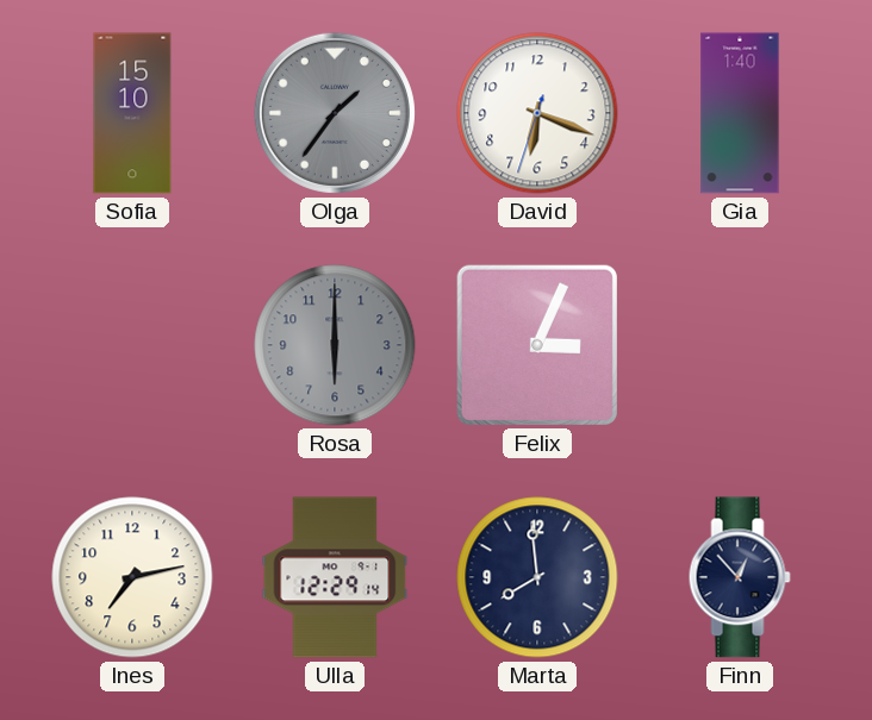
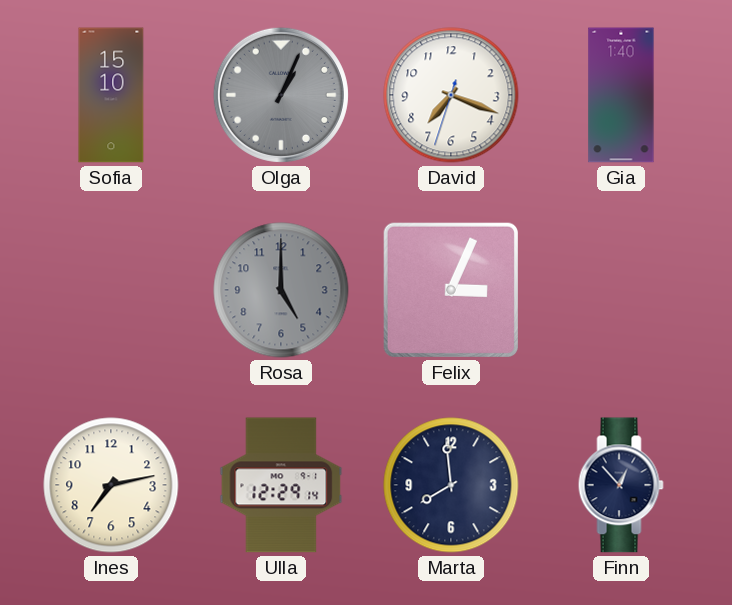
Olga: 1:36 -> 1:04 (281, 95)
David: 6:18 -> 7:18 (451, 95)
Rosa: 6:00 -> 5:00 (281, 290)
